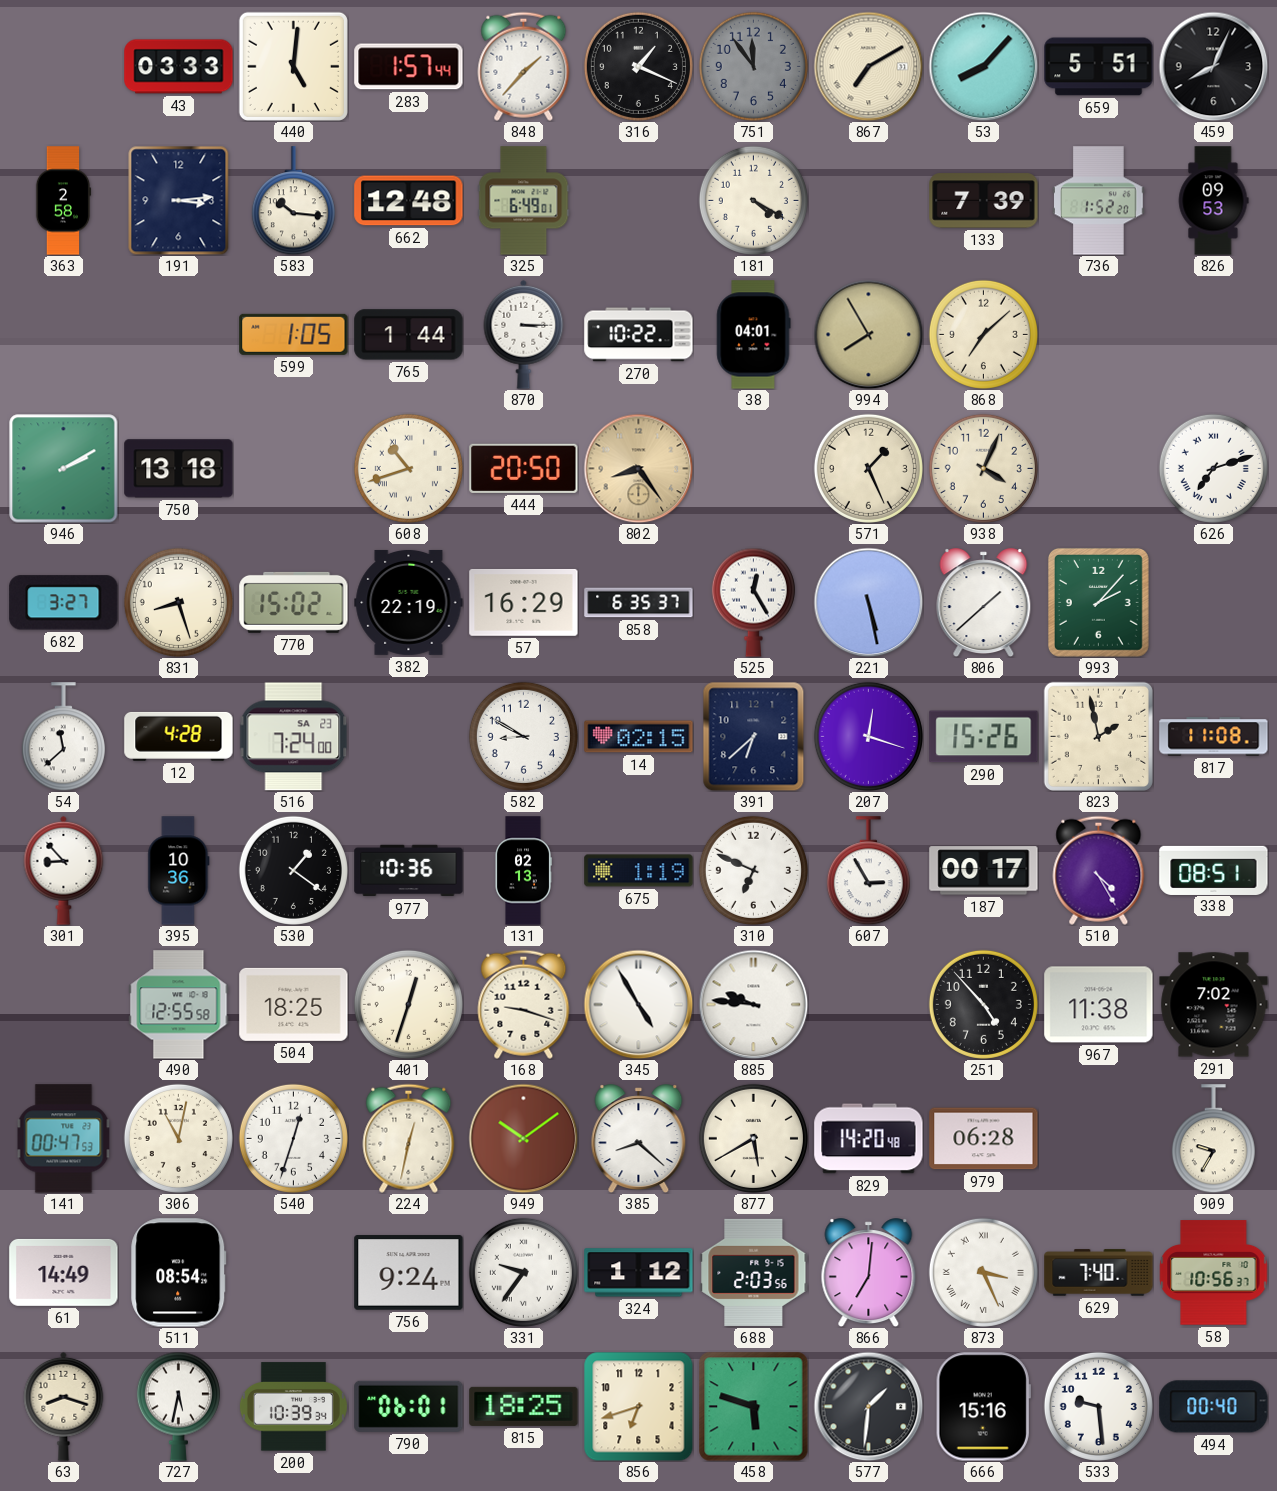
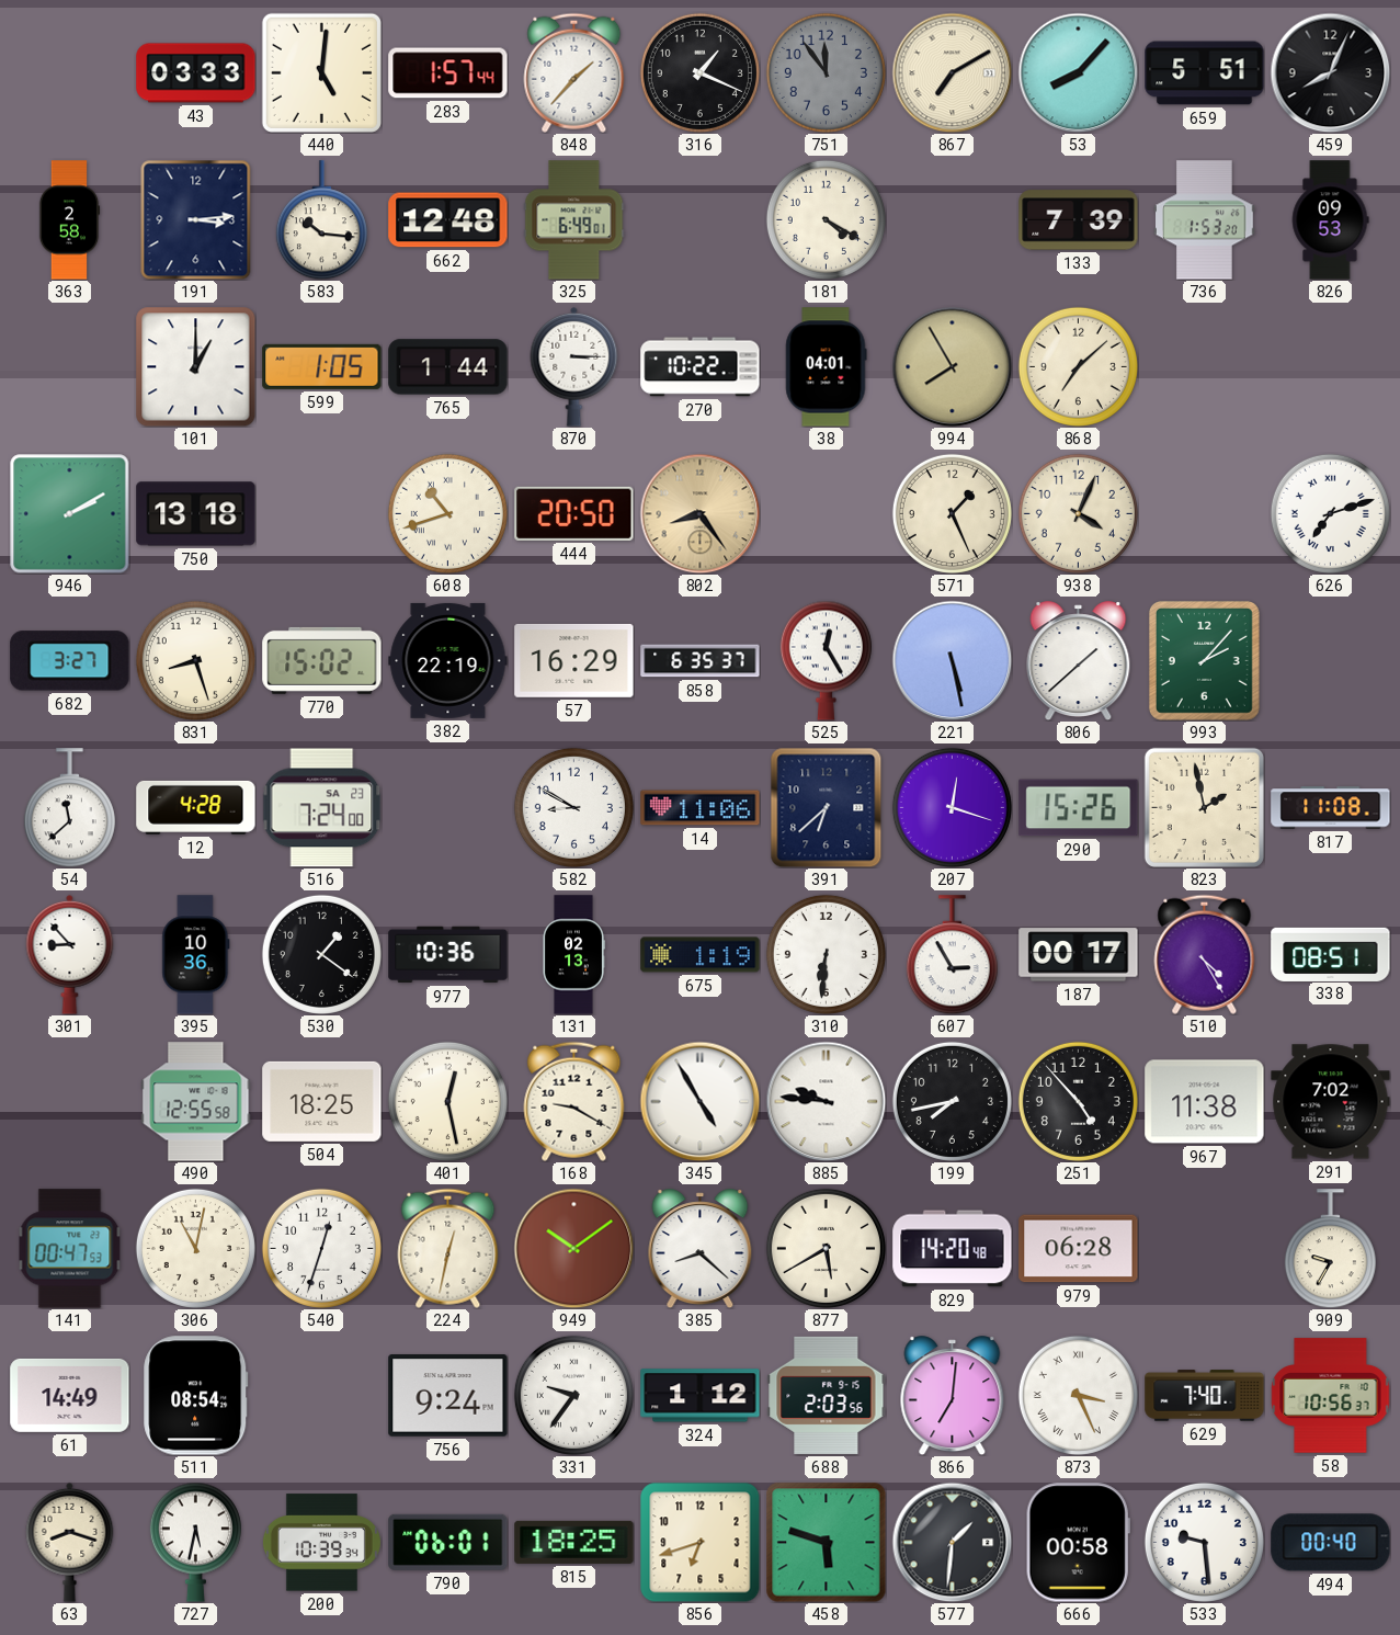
736: 1:52 -> 1:53 (1205, 220)
101: none -> 1:00 (196, 367)
14: 02:15 -> 11:06 (701, 808)
310: 6:49 -> 6:31 (826, 954)
401: 12:33 -> 12:28 (447, 1101)
168: 9:18 -> 9:20 (574, 1101)
199: none -> 7:43 (952, 1101)
666: 15:16 -> 00:58 (1078, 1543)
